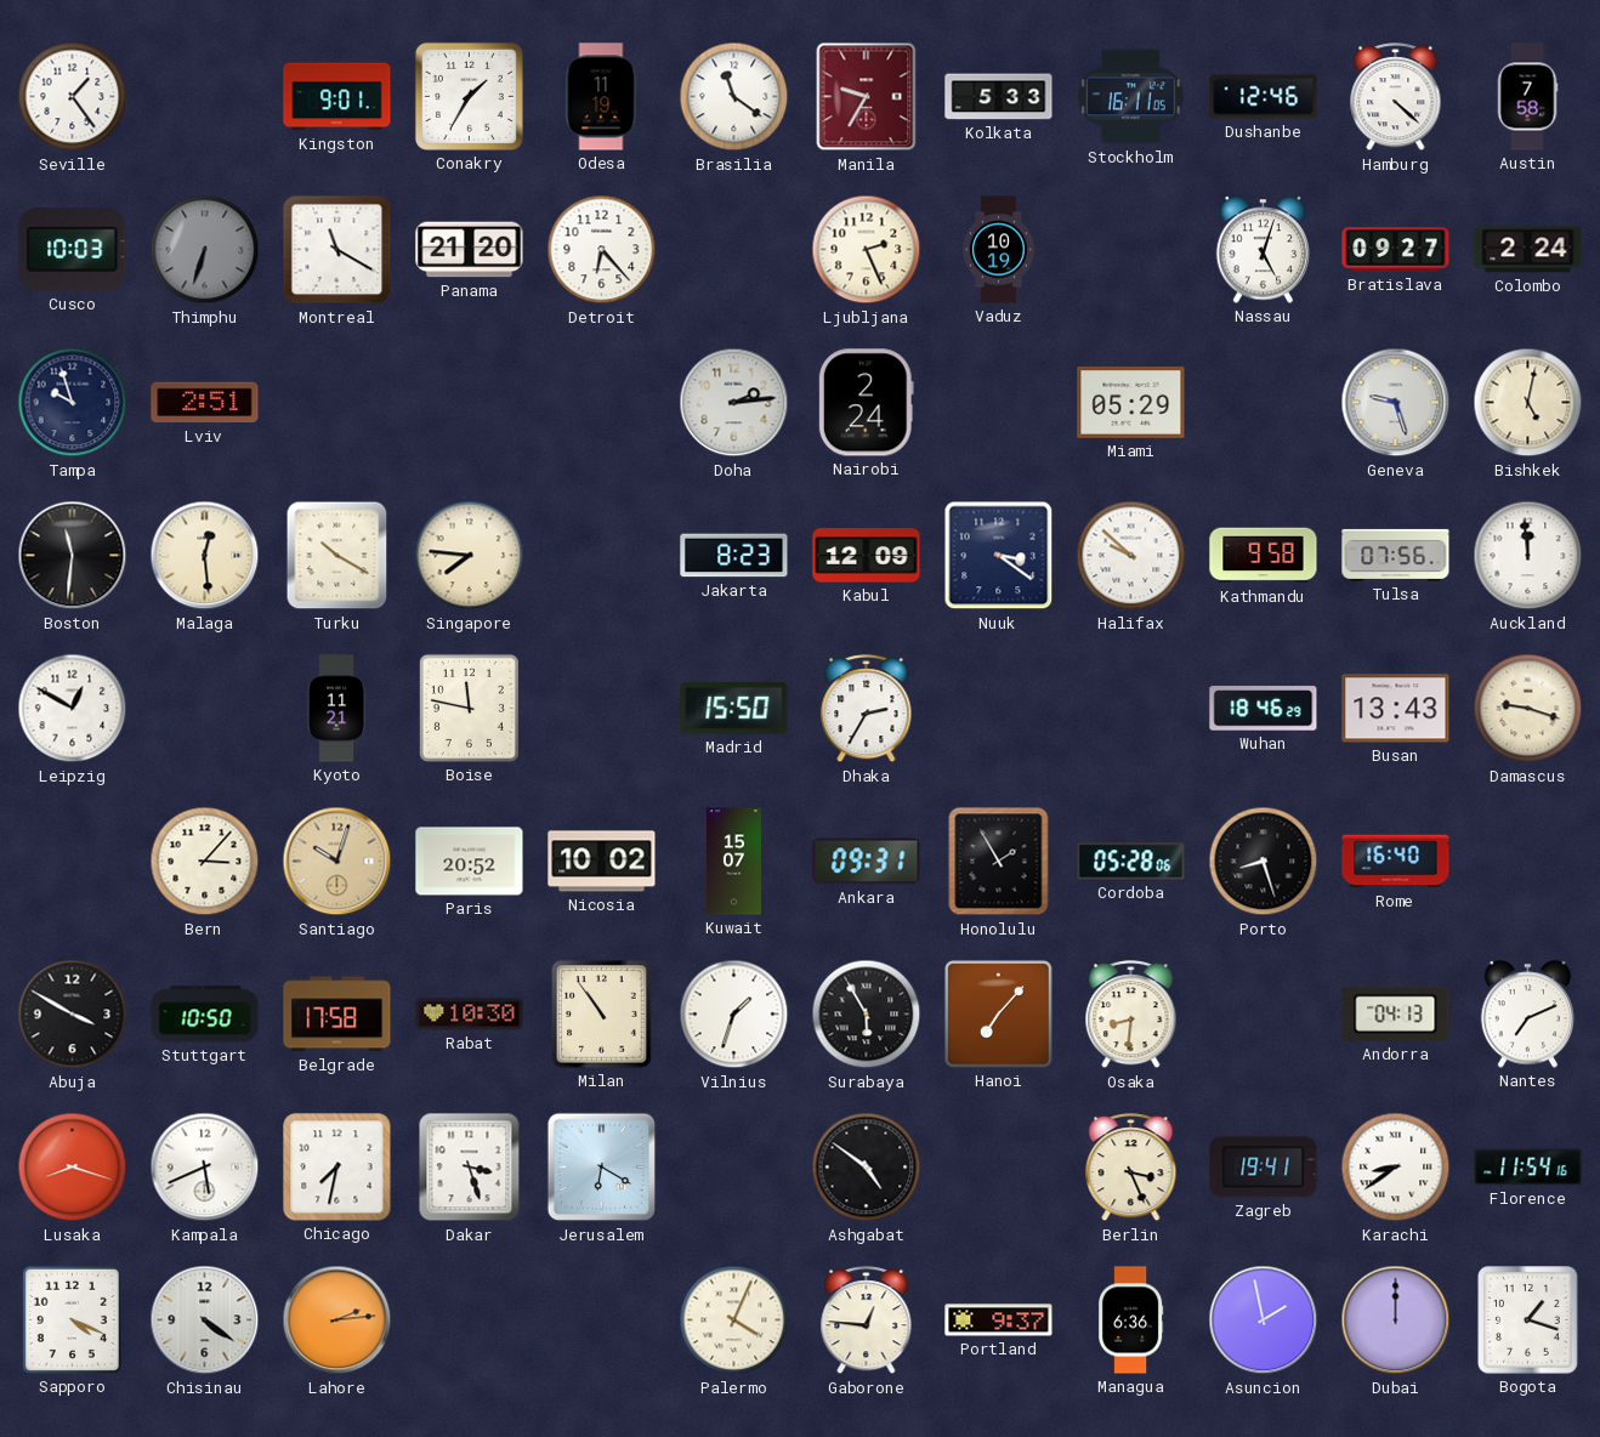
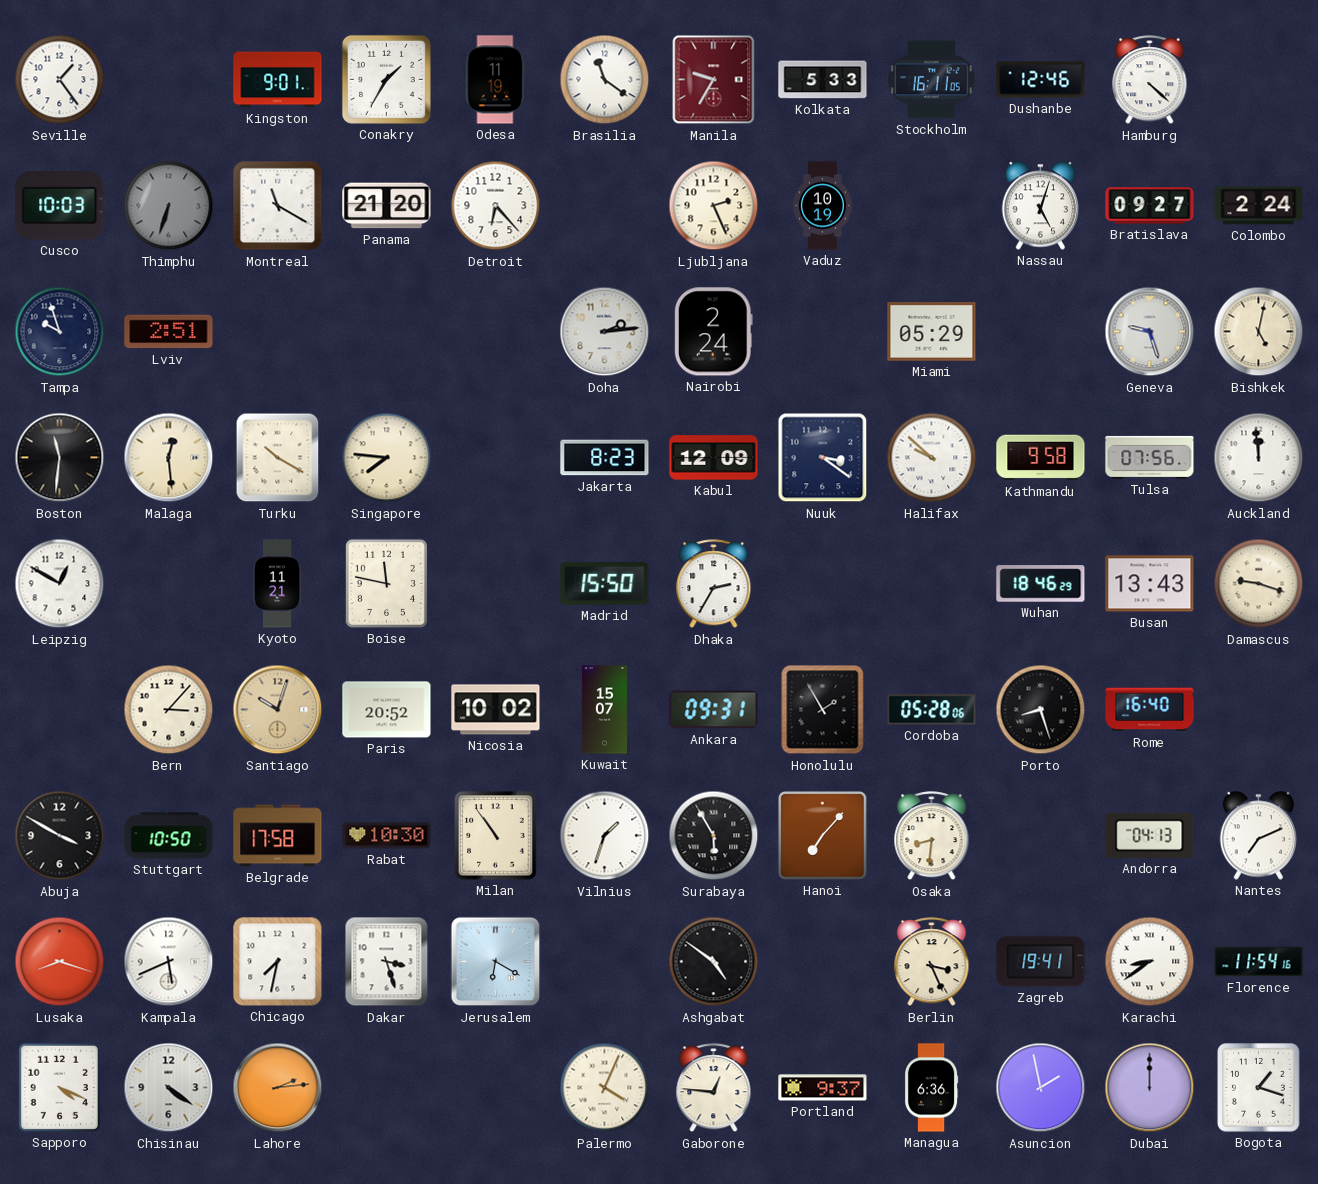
Austin: 7:58 -> none (1527, 97)
